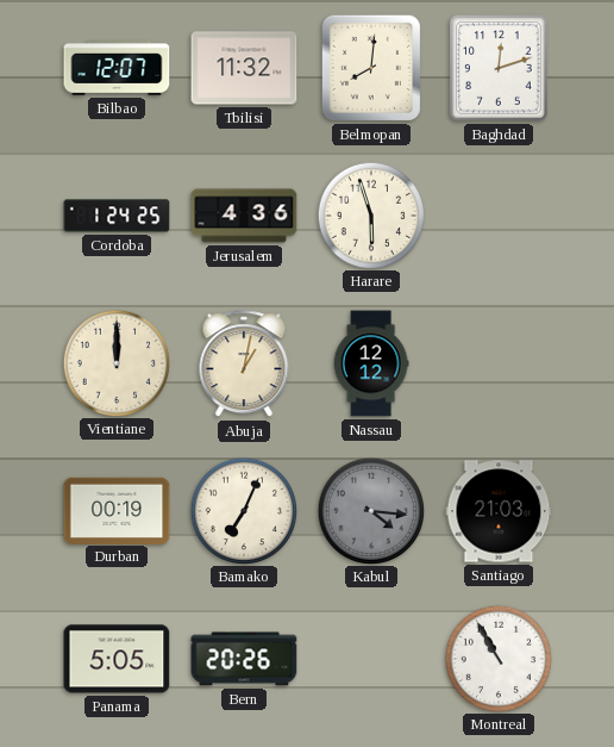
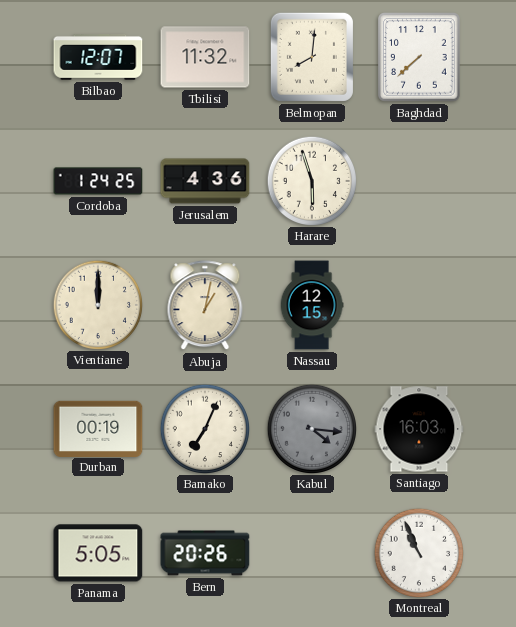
Baghdad: 12:12 -> 7:38 (419, 57)
Nassau: 12:12 -> 12:15 (312, 305)
Santiago: 21:03 -> 16:03 (419, 429)
Montreal: 10:55 -> 10:56 (418, 552)
